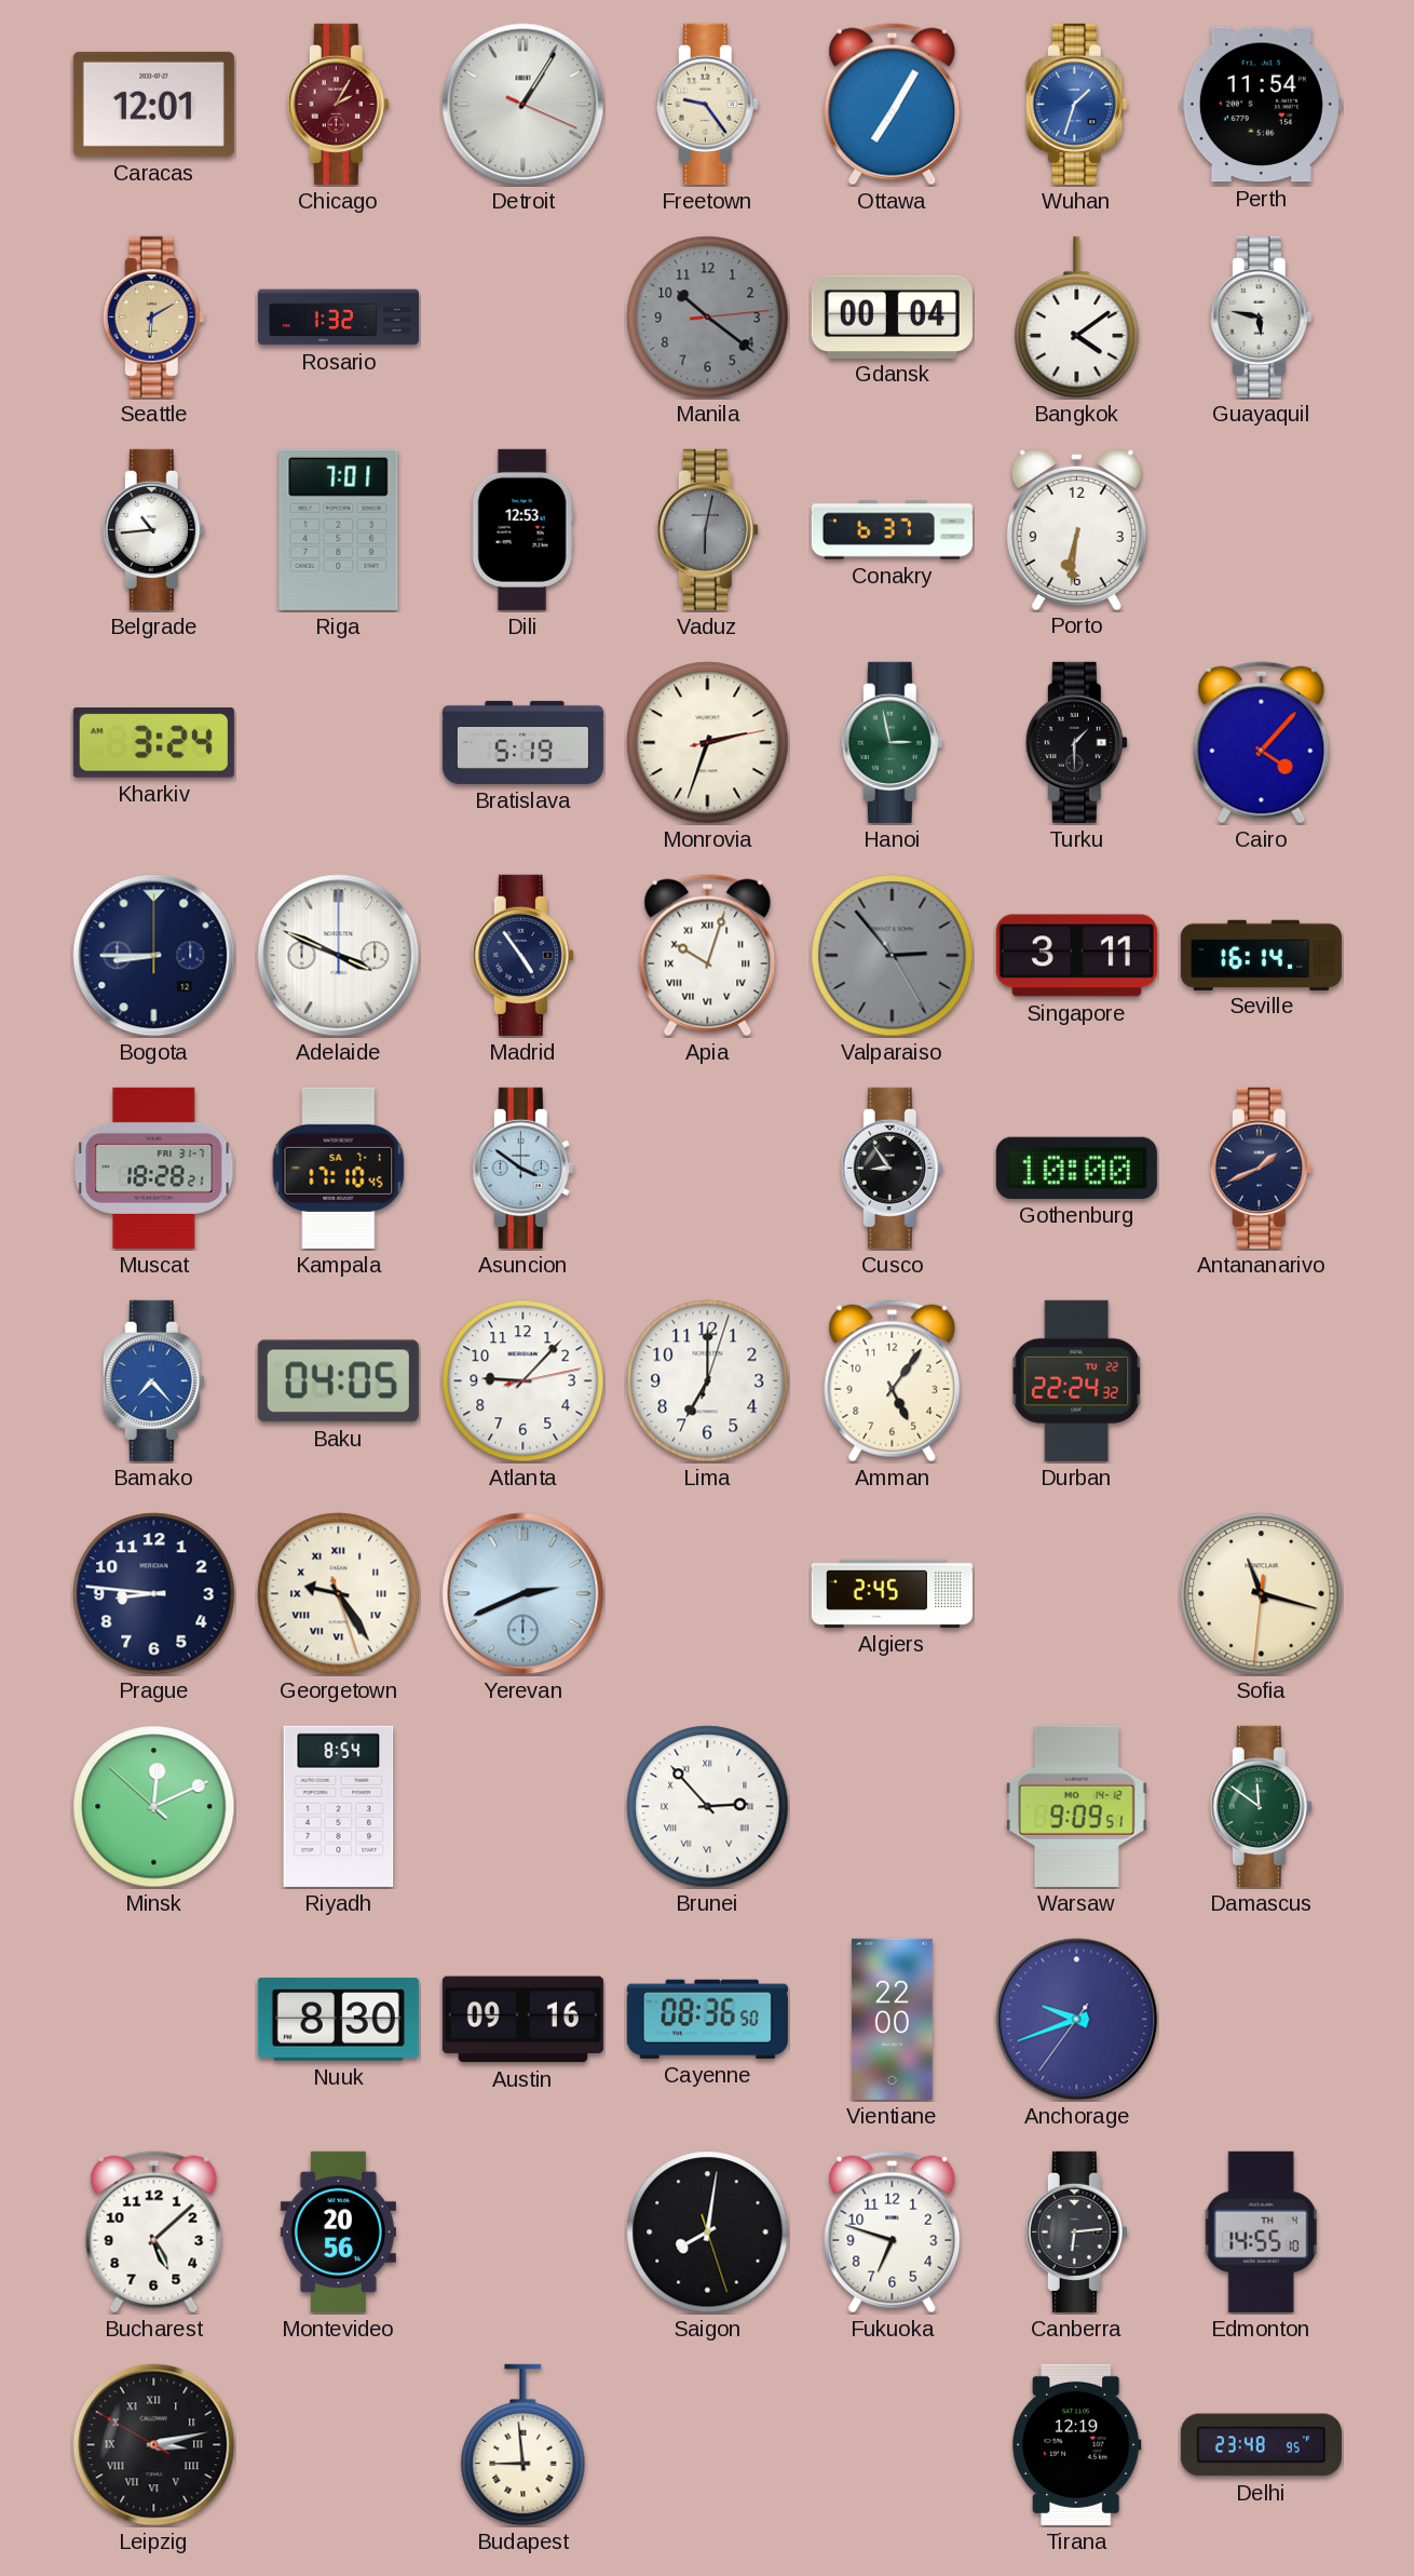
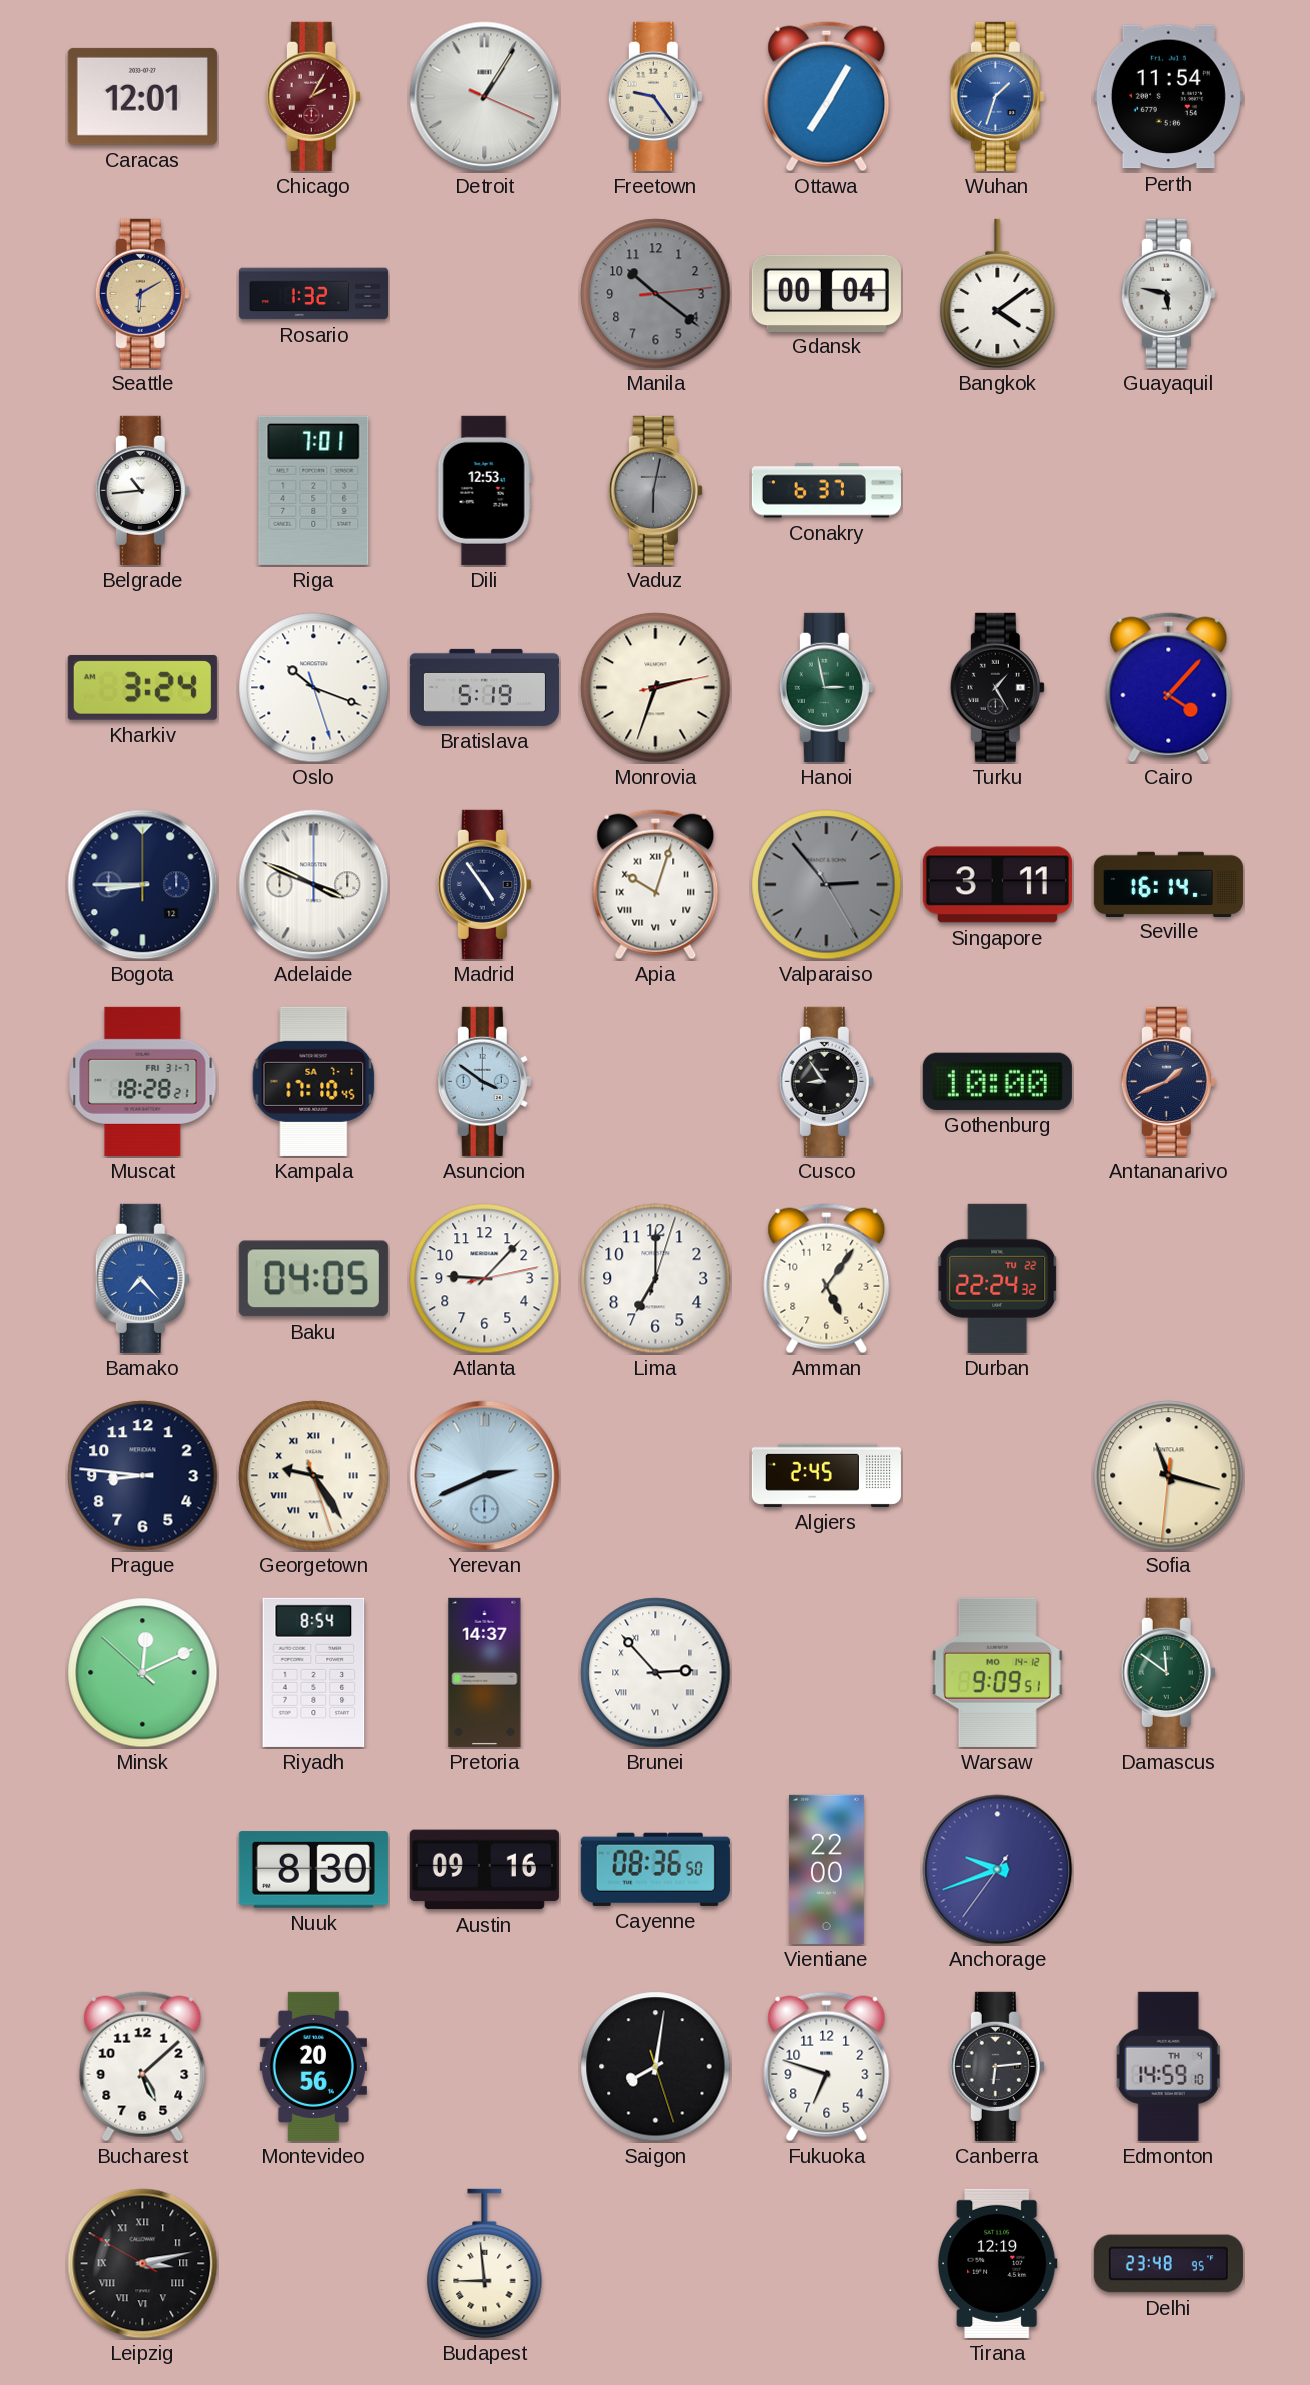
Porto: 6:31 -> none (1076, 528)
Oslo: none -> 10:18 (314, 688)
Turku: 1:30 -> 1:25 (997, 687)
Pretoria: none -> 14:37 (485, 1672)
Edmonton: 14:55 -> 14:59 (1168, 2066)
